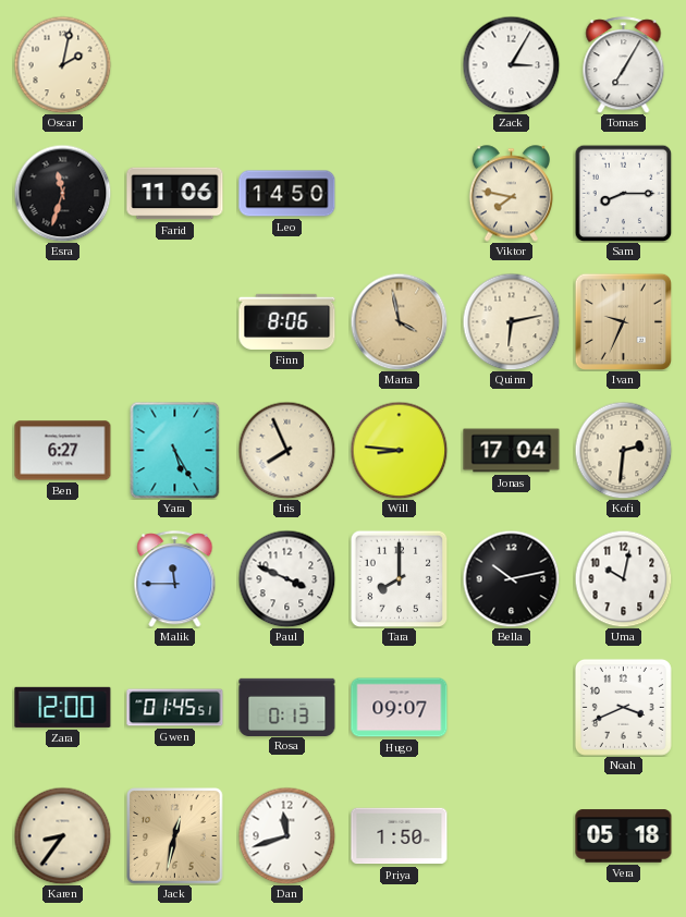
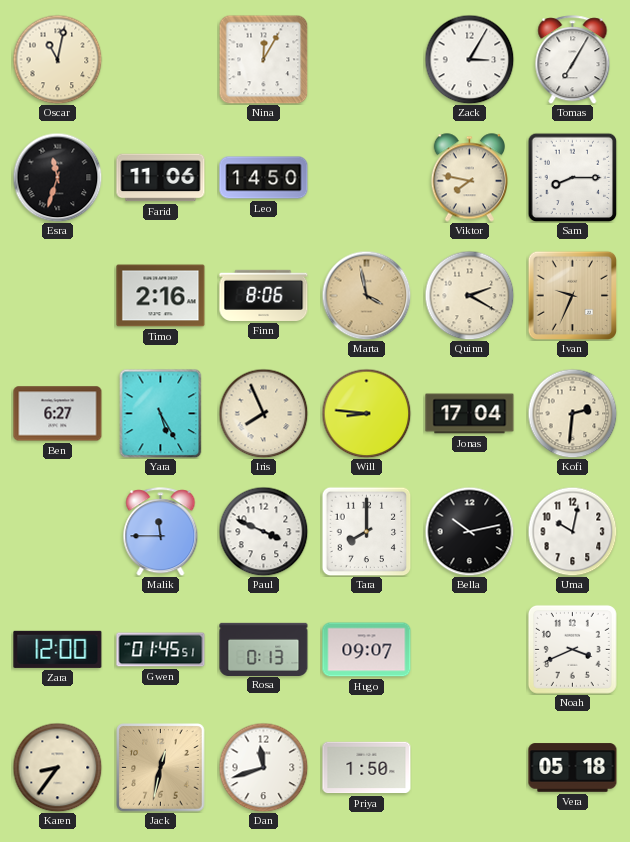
Oscar: 2:02 -> 11:02 (57, 59)
Nina: none -> 12:05 (263, 59)
Timo: none -> 2:16 (161, 296)
Quinn: 6:13 -> 2:20 (469, 295)
